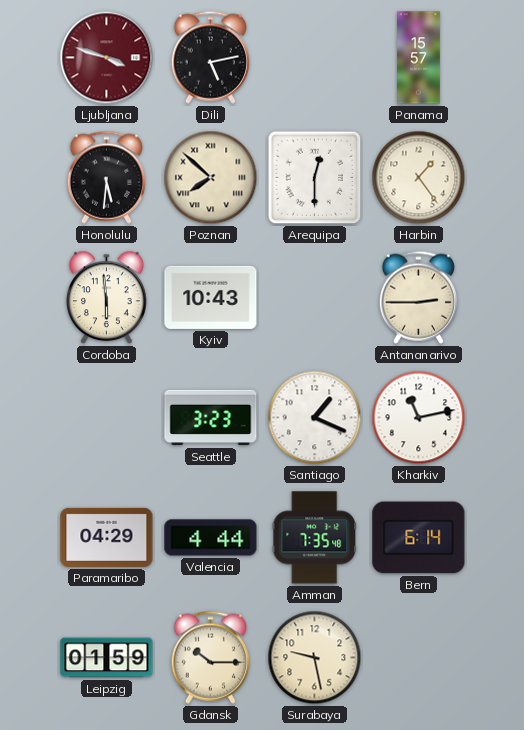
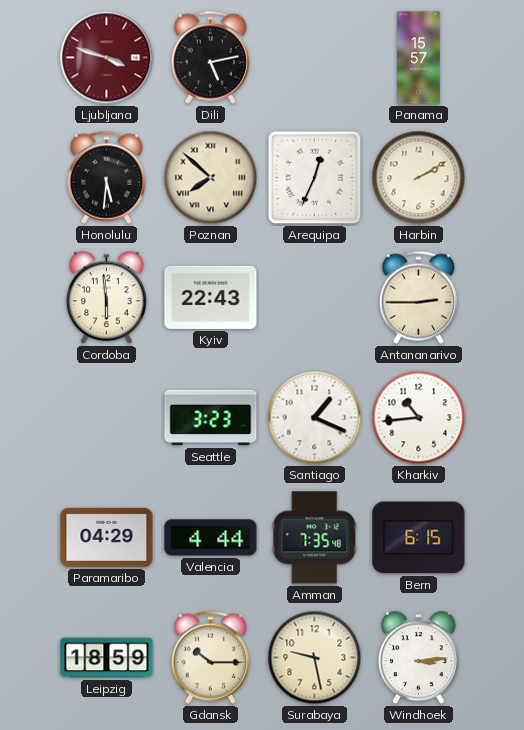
Arequipa: 12:30 -> 12:34 (315, 178)
Harbin: 1:24 -> 2:10 (419, 178)
Kyiv: 10:43 -> 22:43 (211, 297)
Kharkiv: 11:13 -> 10:44 (419, 418)
Bern: 6:14 -> 6:15 (419, 538)
Leipzig: 01:59 -> 18:59 (107, 658)
Windhoek: none -> 3:14 (419, 658)
